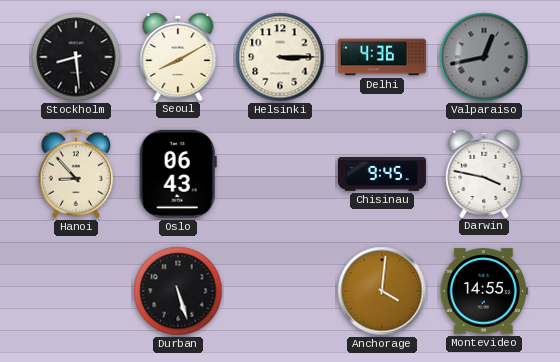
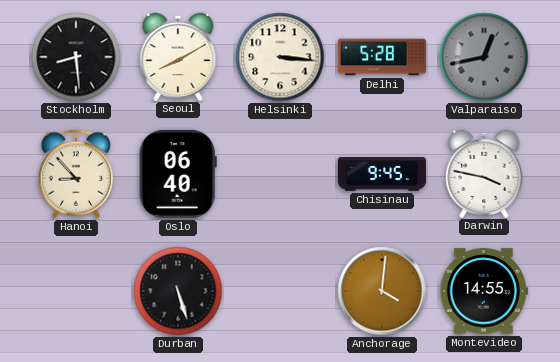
Helsinki: 3:15 -> 3:16 (280, 57)
Delhi: 4:36 -> 5:28 (382, 57)
Oslo: 06:43 -> 06:40 (178, 174)
